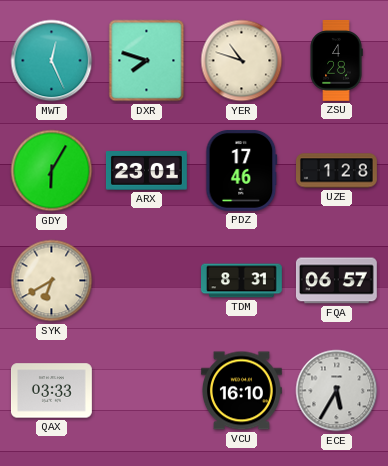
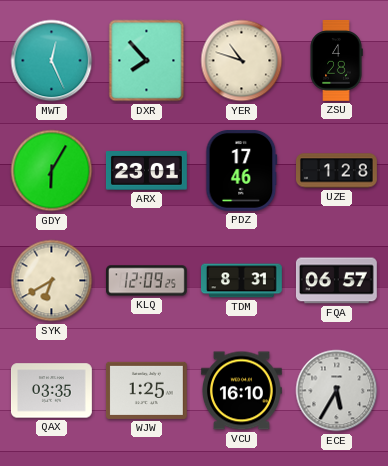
DXR: 7:48 -> 7:53 (147, 61)
KLQ: none -> 12:09 (147, 281)
QAX: 03:33 -> 03:35 (51, 391)
WJW: none -> 1:25 (146, 390)
